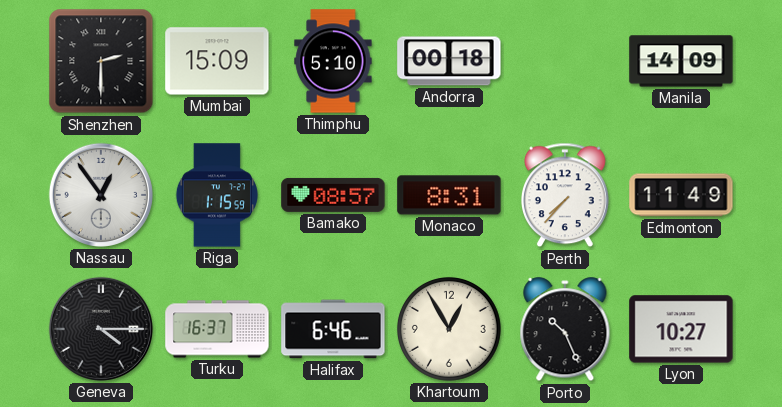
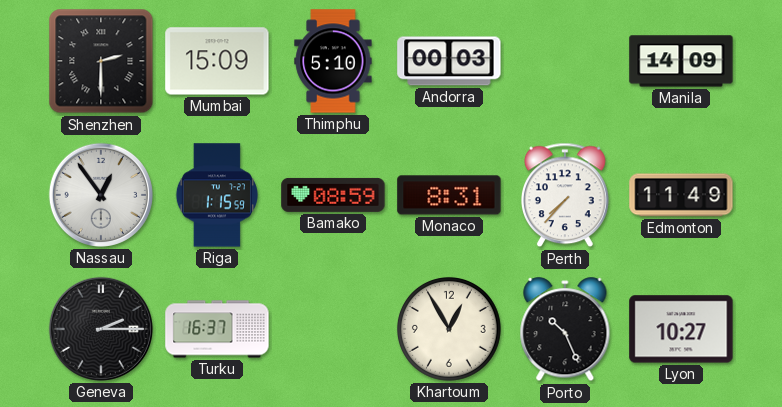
Andorra: 00:18 -> 00:03 (449, 61)
Bamako: 08:57 -> 08:59 (333, 195)
Geneva: 4:15 -> 2:15 (101, 329)
Halifax: 6:46 -> none (333, 329)
